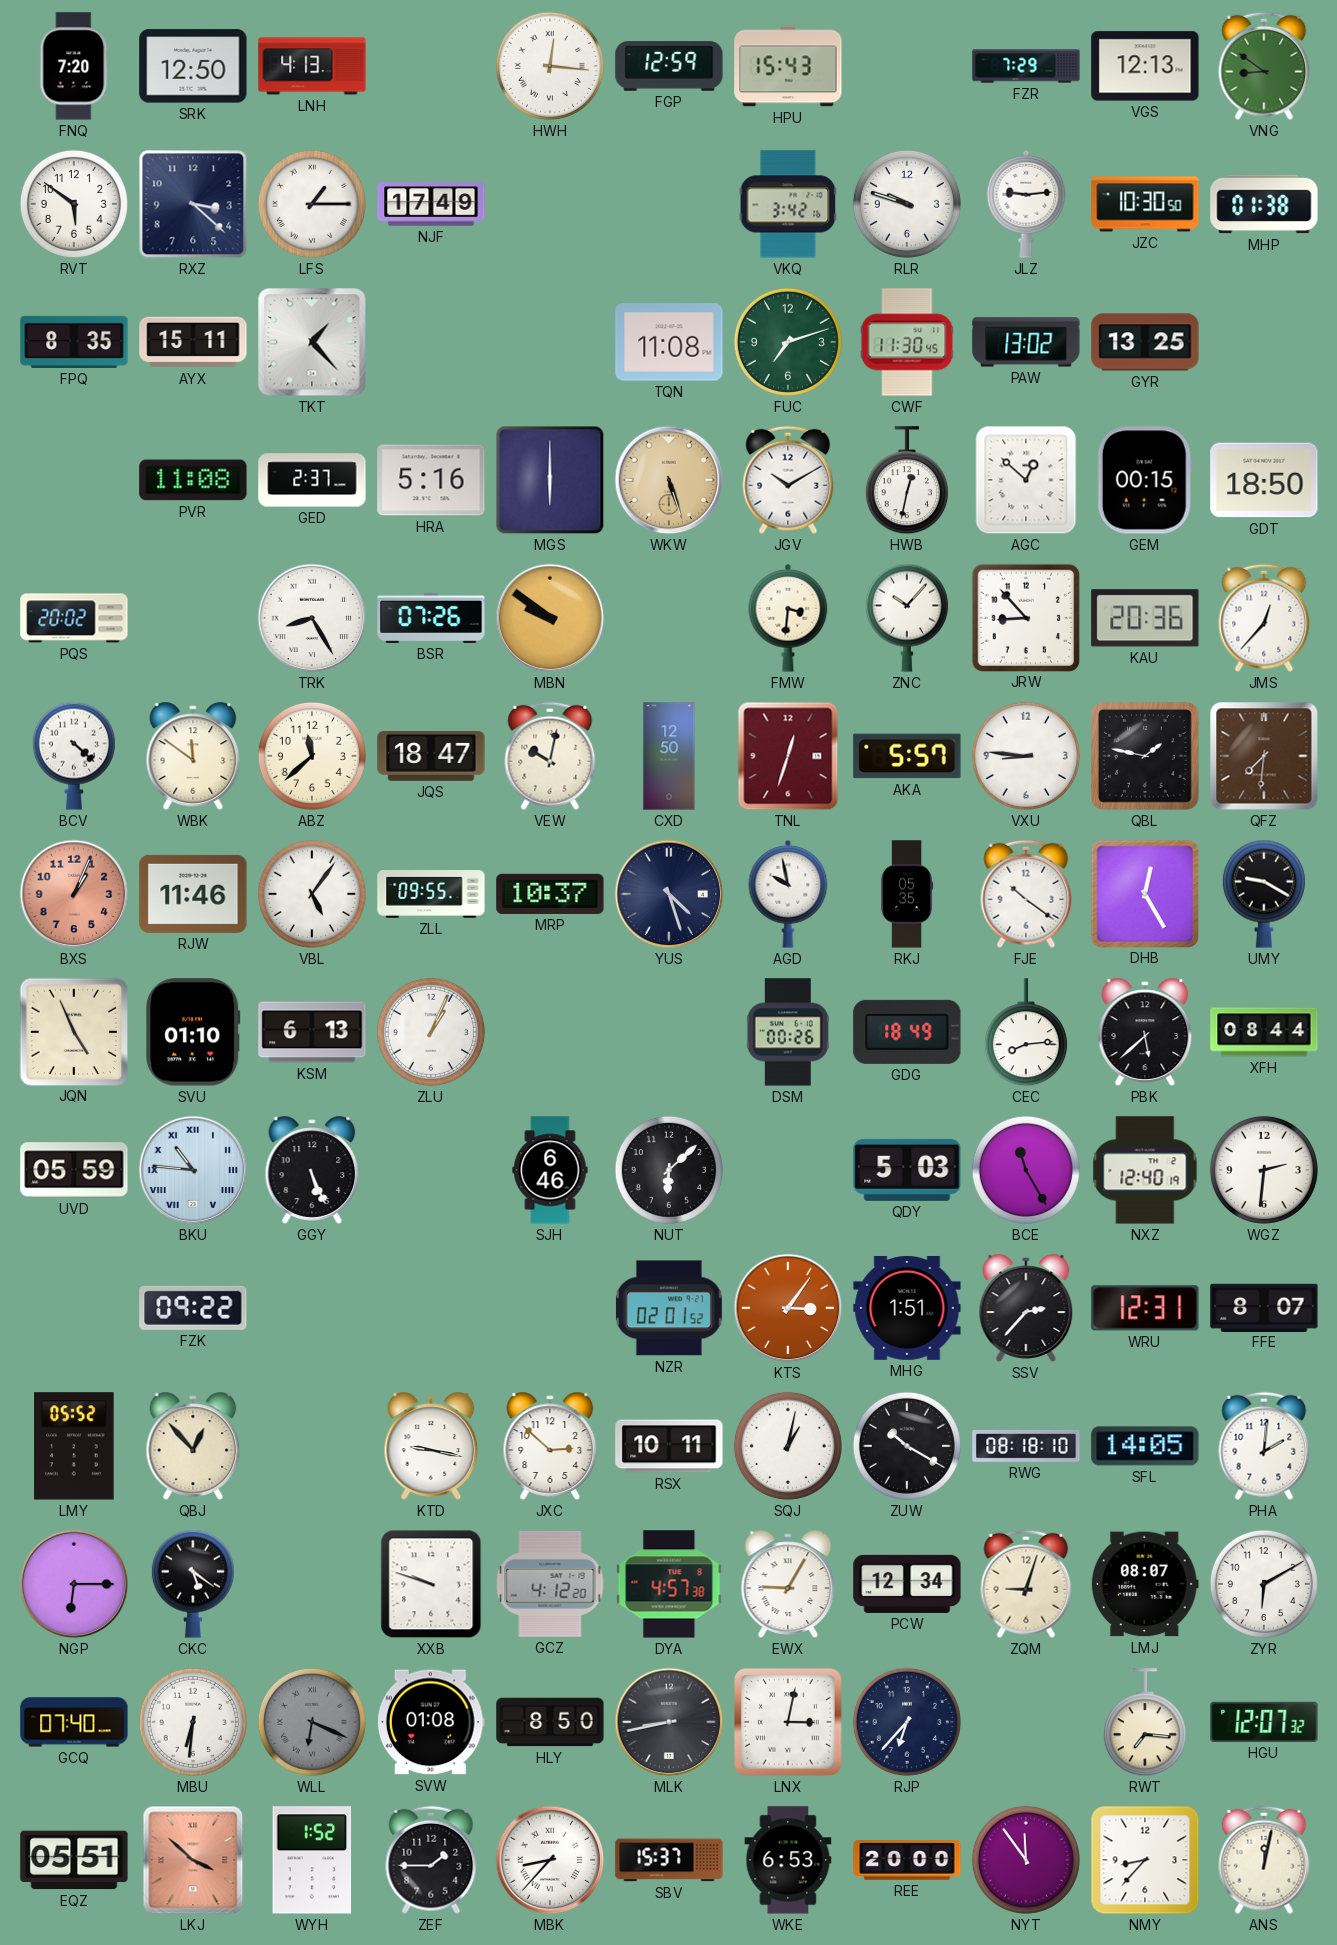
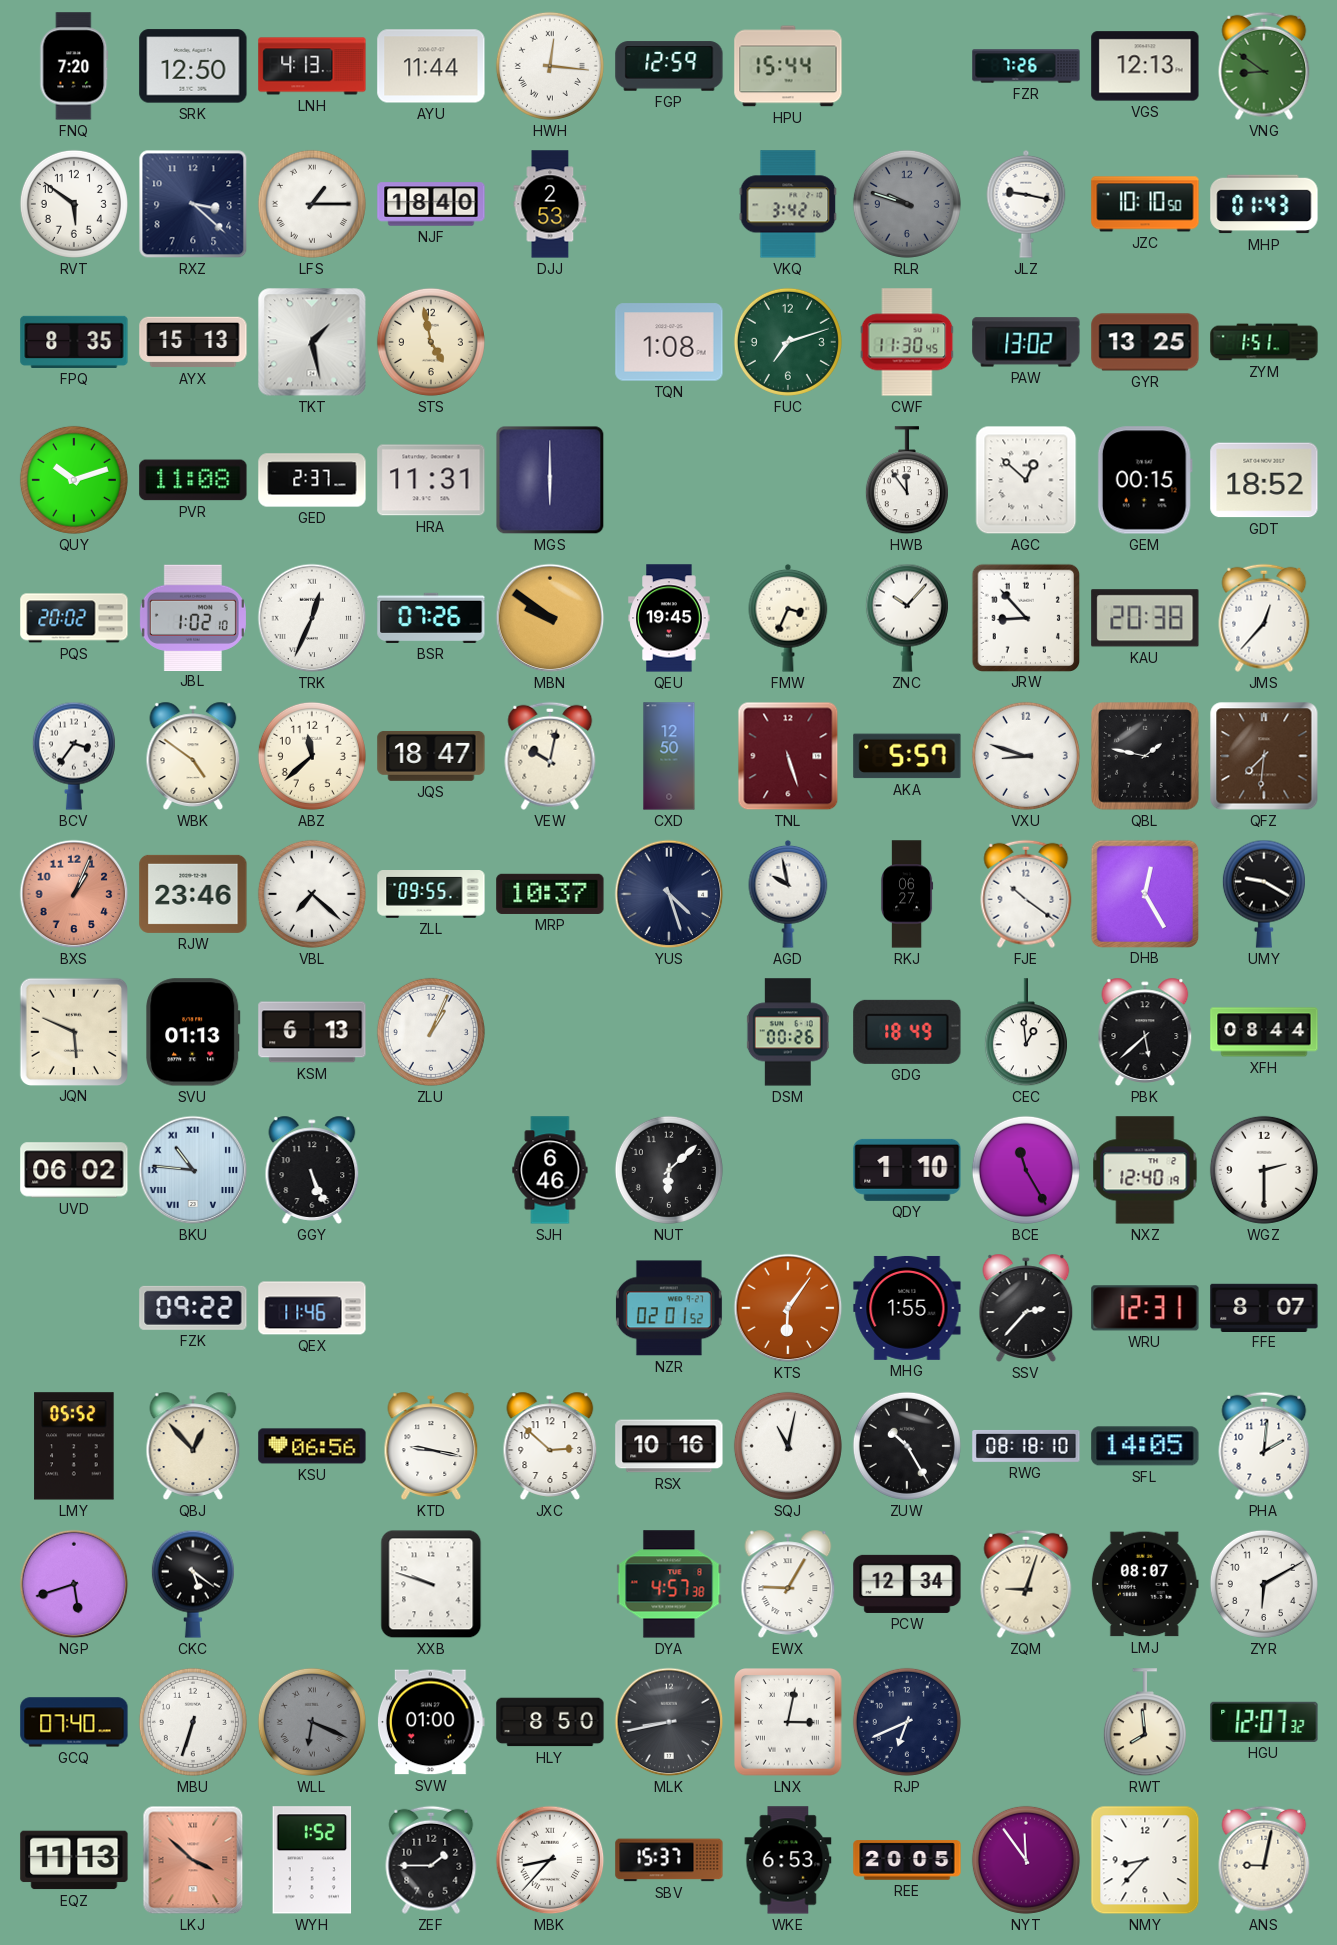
AYU: none -> 11:44 (431, 66)
HPU: 15:43 -> 15:44 (788, 66)
FZR: 7:29 -> 7:26 (1026, 66)
NJF: 17:49 -> 18:40 (431, 204)
DJJ: none -> 2:53 (550, 204)
RLR dial: white -> grey (907, 204)
JLZ: 9:14 -> 9:17 (1026, 204)
JZC: 10:30 -> 10:10 (1145, 204)
MHP: 01:38 -> 01:43 (1264, 204)
AYX: 15:11 -> 15:13 (193, 342)
TKT: 1:23 -> 1:28 (312, 342)
STS: none -> 4:58 (431, 342)
TQN: 11:08 -> 1:08 (669, 342)
ZYM: none -> 1:51 (1264, 342)
QUY: none -> 10:12 (74, 480)
HRA: 5:16 -> 11:31 (431, 480)
WKW: 5:27 -> none (669, 480)
JGV: 10:10 -> none (788, 480)
HWB: 12:32 -> 11:54 (907, 481)
GDT: 18:50 -> 18:52 (1264, 480)
JBL: none -> 1:02 (193, 617)
TRK: 8:25 -> 12:34 (312, 618)
QEU: none -> 19:45 (669, 618)
FMW: 3:31 -> 3:34 (788, 618)
KAU: 20:36 -> 20:38 (1145, 618)
BCV: 4:22 -> 3:36 (74, 756)
WBK: 11:51 -> 4:51 (193, 756)
TNL: 12:33 -> 5:27 (788, 756)
VXU: 8:46 -> 8:48 (1026, 756)
RJW: 11:46 -> 23:46 (193, 894)
VBL: 5:06 -> 7:22 (312, 894)
RKJ: 05:35 -> 06:27 (907, 894)
JQN: 4:56 -> 5:49 (73, 1031)
SVU: 01:10 -> 01:13 (193, 1032)
CEC: 8:14 -> 12:59 (1026, 1033)
UVD: 05:59 -> 06:02 (74, 1170)
QDY: 5:03 -> 1:10 (907, 1170)
WGZ: 2:31 -> 2:30 (1264, 1170)
QEX: none -> 11:46 (312, 1308)
KTS: 3:06 -> 6:06 (788, 1308)
MHG: 1:51 -> 1:55 (907, 1308)
KSU: none -> 06:56 (312, 1446)
RSX: 10:11 -> 10:16 (669, 1446)
SQJ: 1:02 -> 11:02 (788, 1446)
ZUW: 10:20 -> 10:25 (907, 1446)
NGP: 6:15 -> 5:42 (74, 1584)
GCZ: 4:12 -> none (550, 1584)
MBU: 6:31 -> 6:33 (193, 1722)
SVW: 01:08 -> 01:00 (431, 1722)
RJP: 6:37 -> 6:41 (907, 1722)
RWT: 7:16 -> 7:59 (1145, 1723)
EQZ: 05:51 -> 11:13 (74, 1860)
REE: 20:00 -> 20:05 (907, 1860)
ANS: 12:02 -> 9:02 (1264, 1860)
